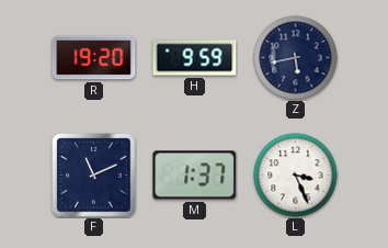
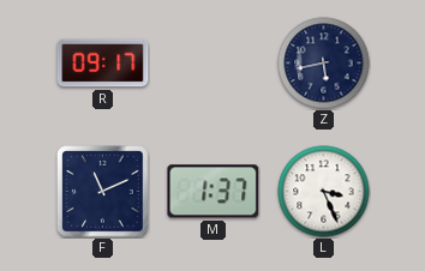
R: 19:20 -> 09:17 (103, 64)
H: 9:59 -> none (195, 58)
